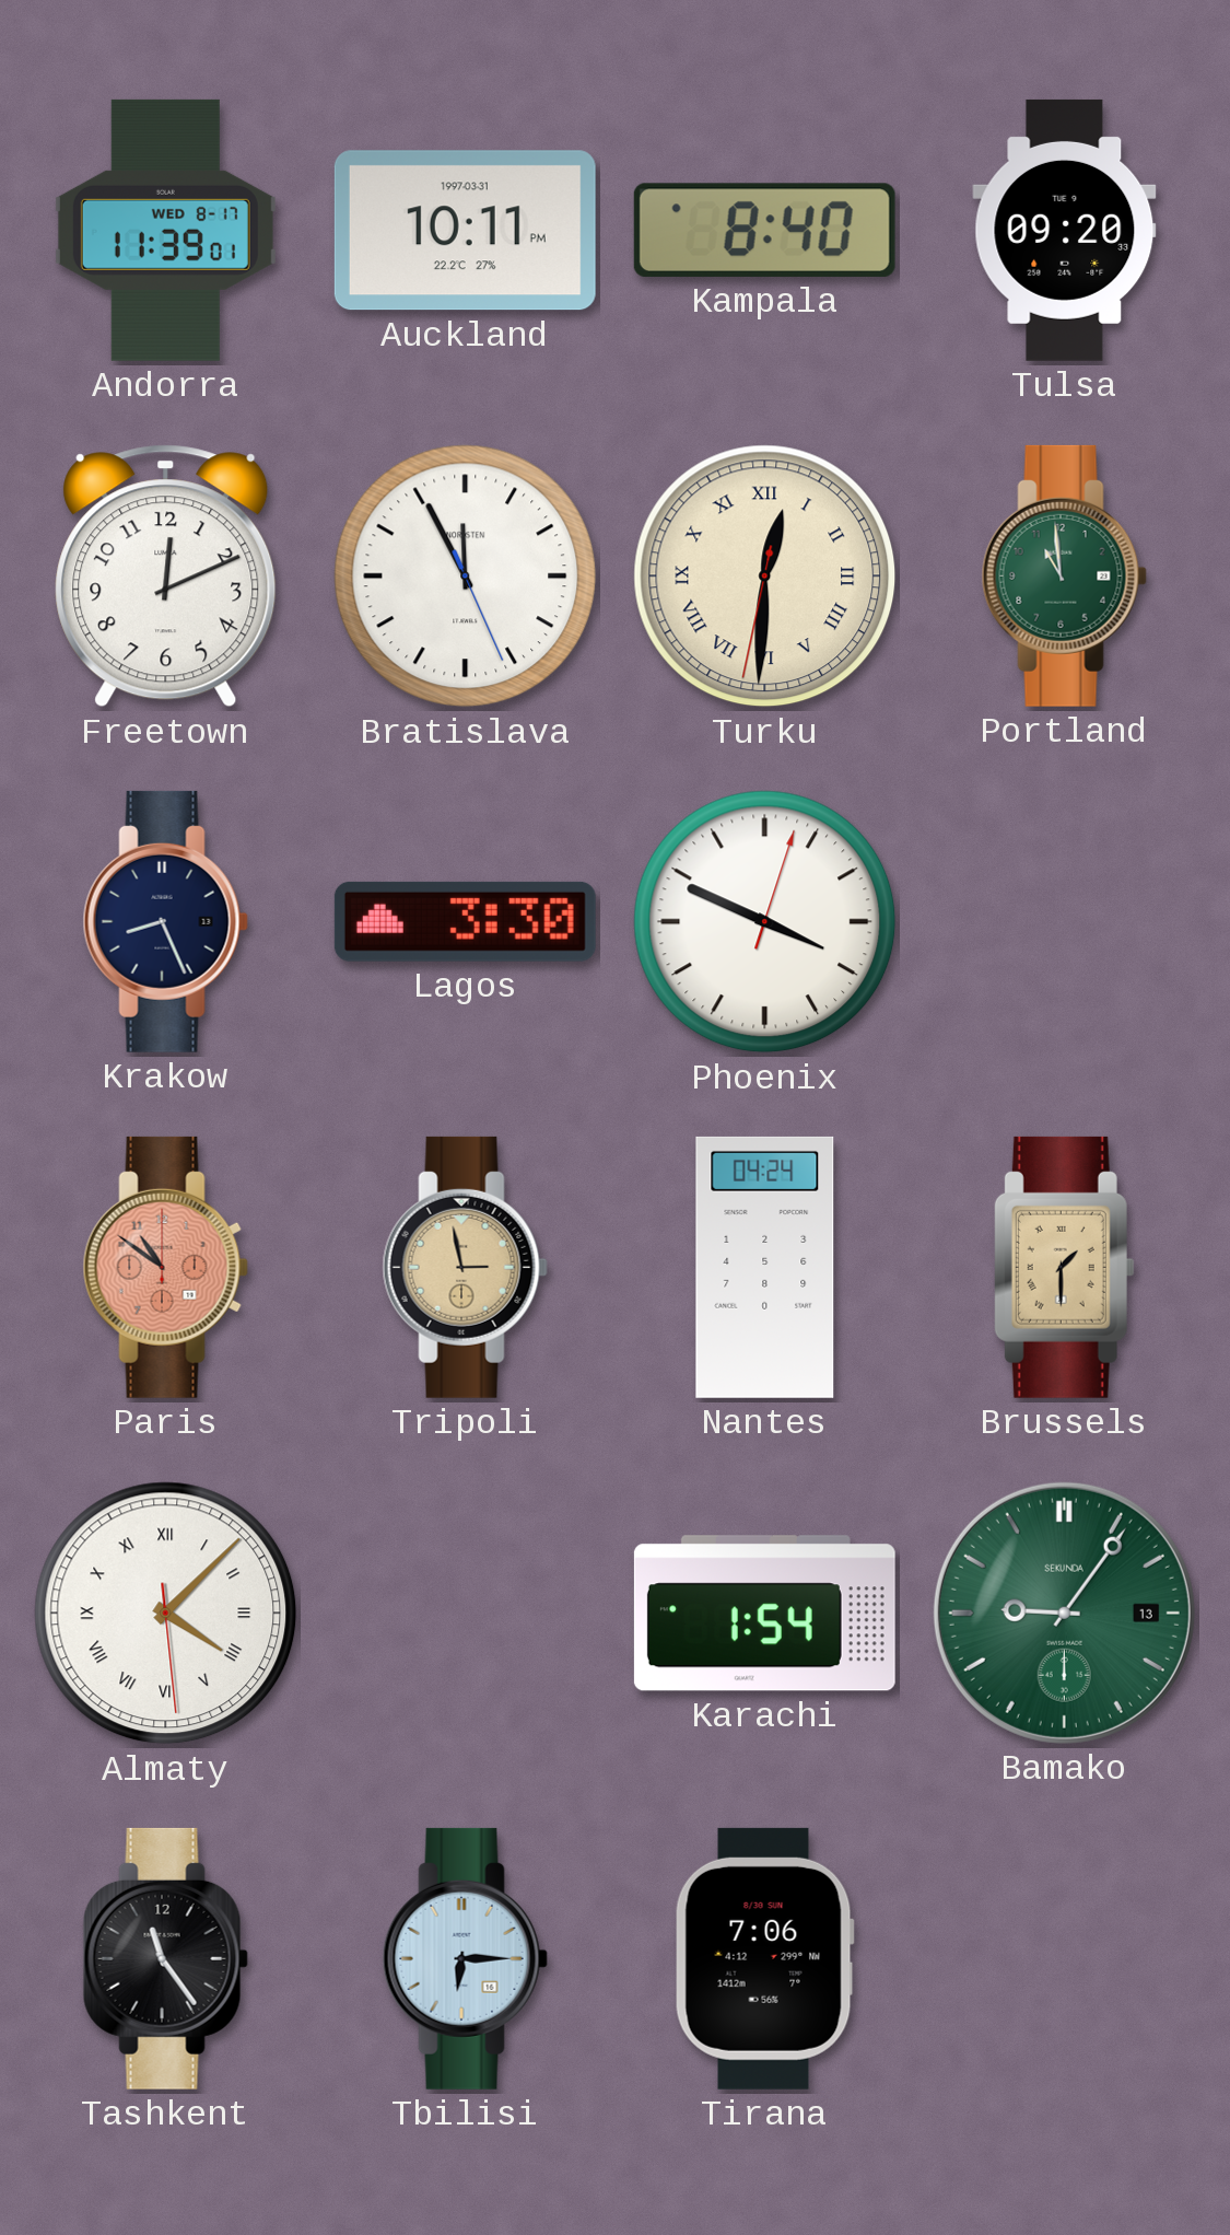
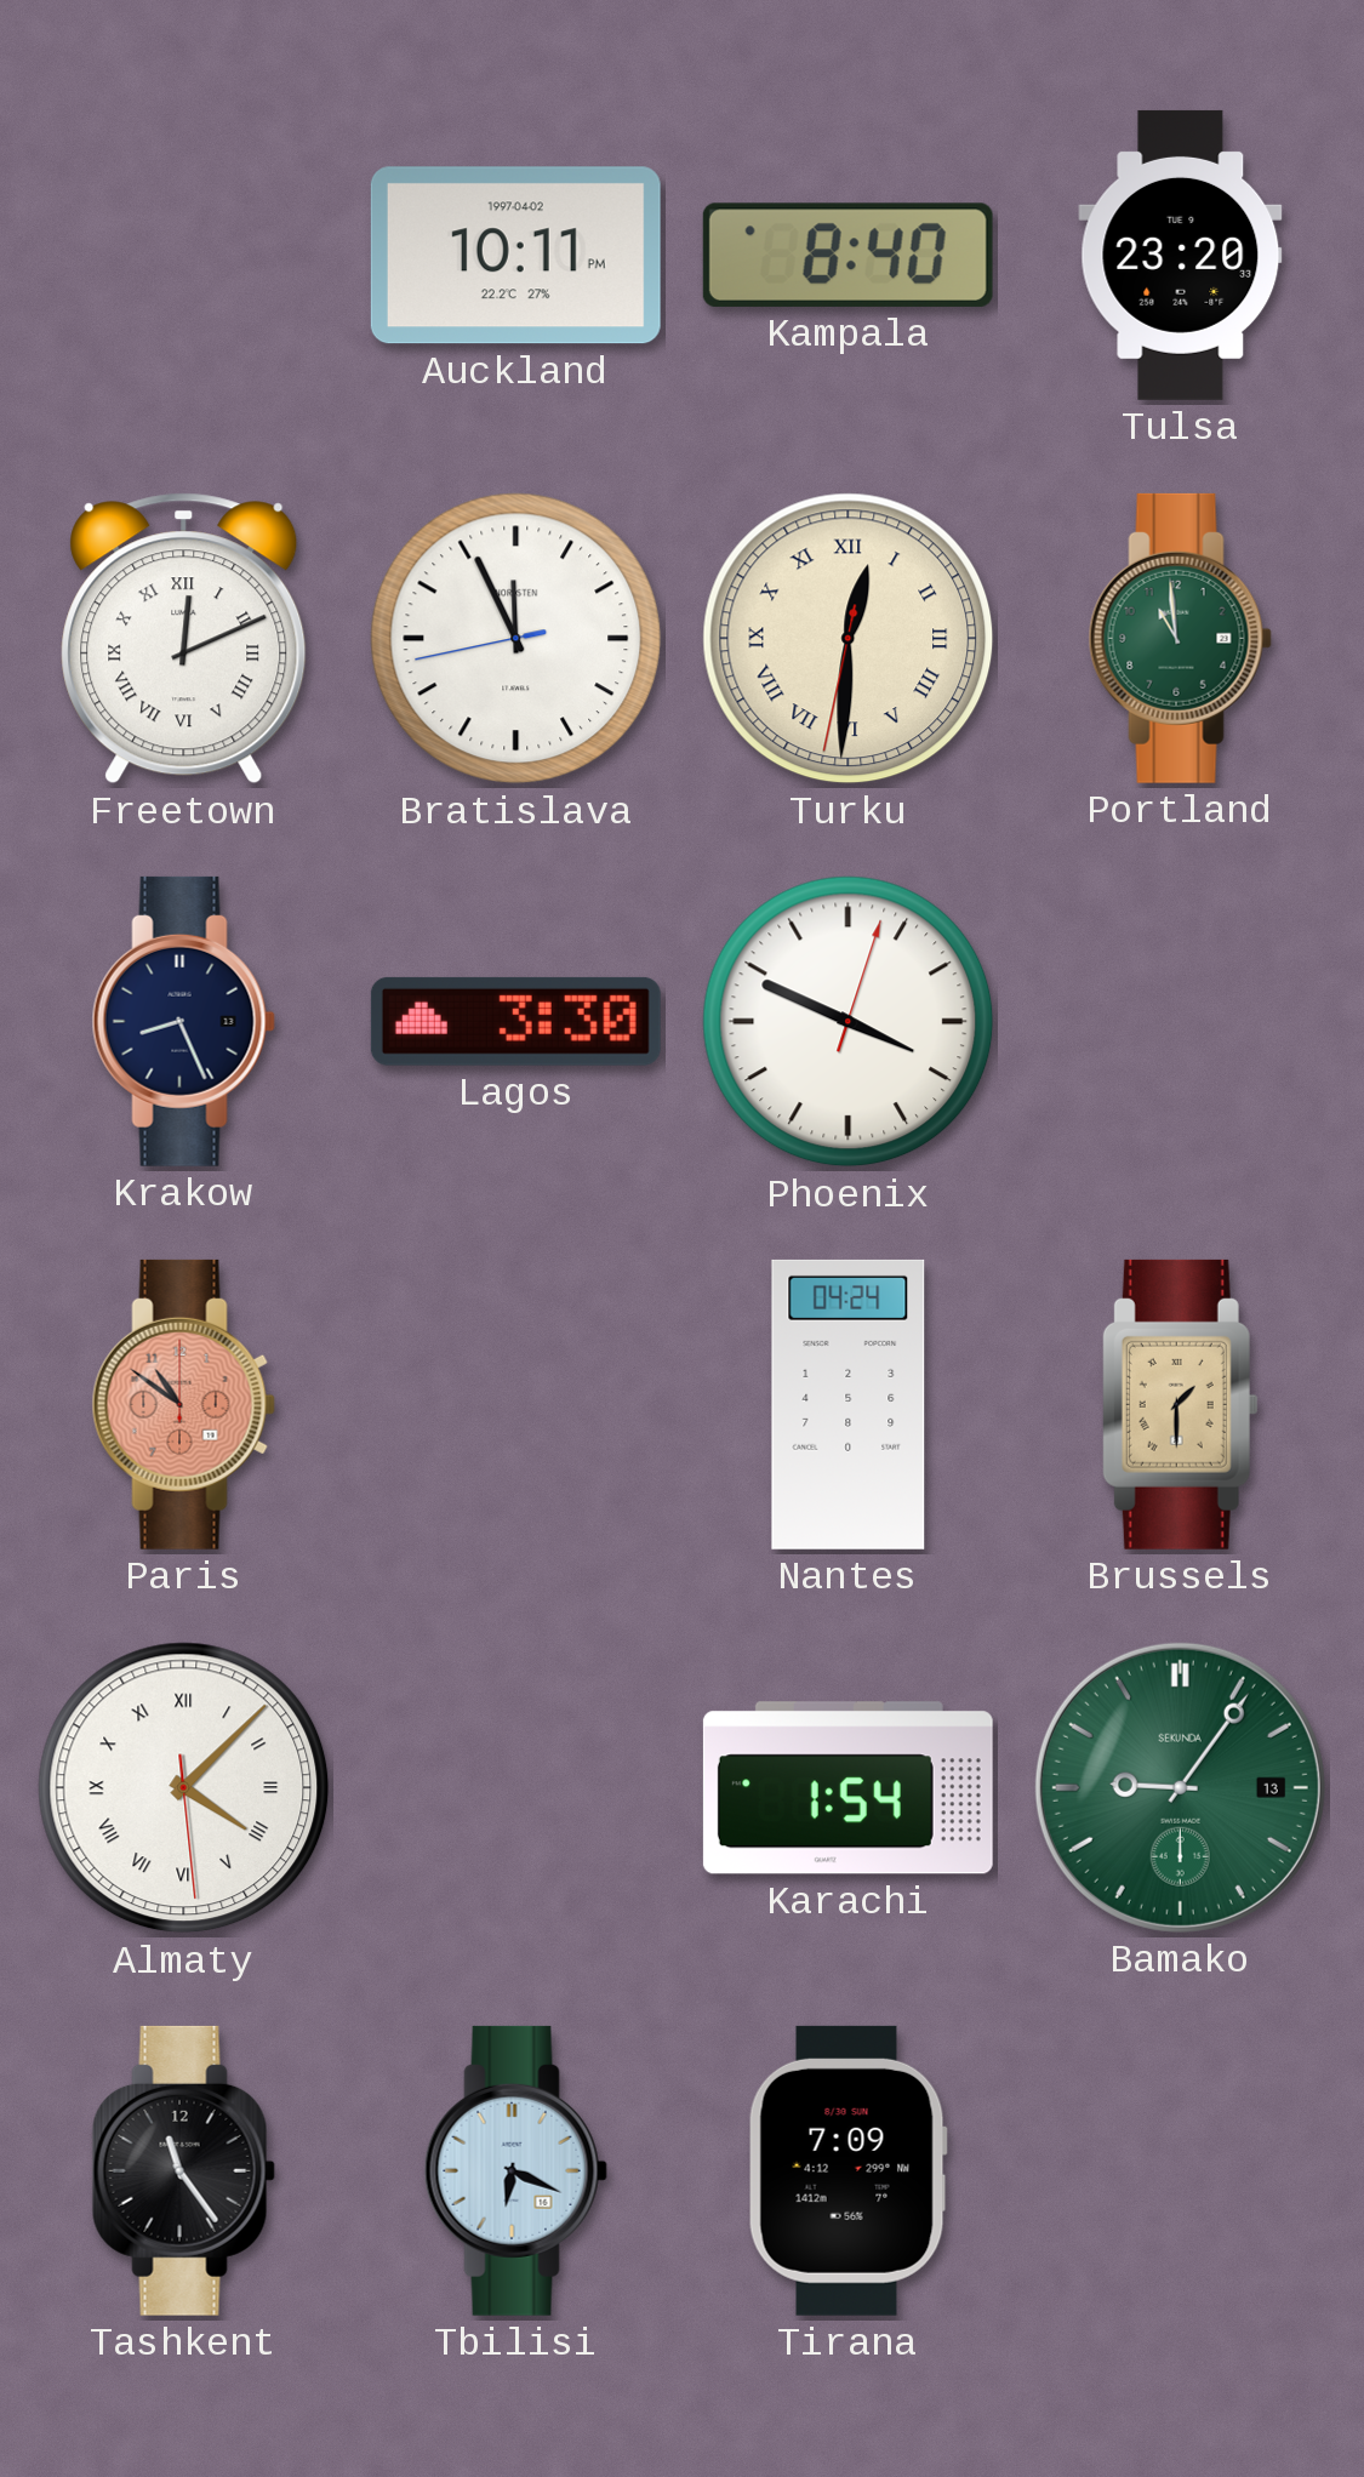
Andorra: 11:39 -> none (165, 230)
Auckland date: 1997-03-31 -> 1997-04-02 (515, 256)
Tulsa: 09:20 -> 23:20 (1181, 255)
Freetown numerals: Arabic -> Roman (184, 639)
Bratislava: 11:55:26 -> 11:55:43 (517, 639)
Tripoli: 2:58 -> none (465, 1267)
Tbilisi: 6:15 -> 6:19 (515, 2170)
Tirana: 7:06 -> 7:09 (847, 2170)
